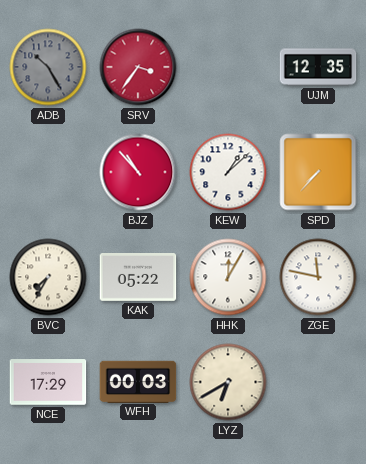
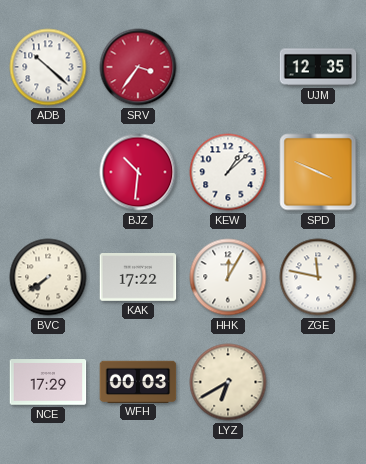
ADB: 10:25 -> 10:22 (48, 67)
ADB dial: grey -> white (48, 67)
BJZ: 10:53 -> 10:31 (138, 172)
SPD: 7:37 -> 3:49 (318, 172)
BVC: 7:35 -> 7:39 (48, 277)
KAK: 05:22 -> 17:22 (138, 278)
